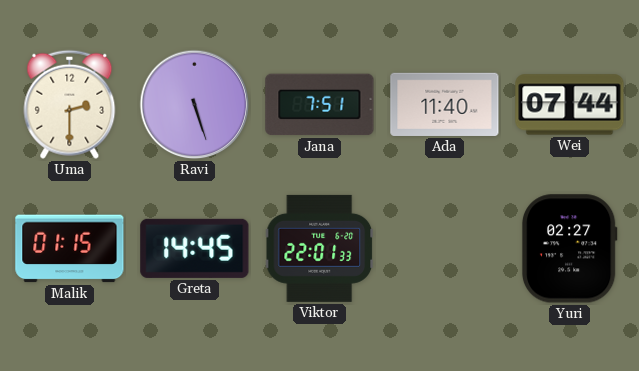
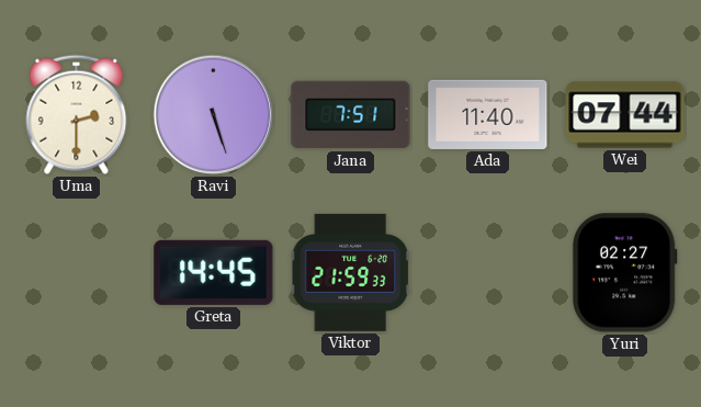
Malik: 01:15 -> none (70, 249)
Viktor: 22:01 -> 21:59 (351, 272)
